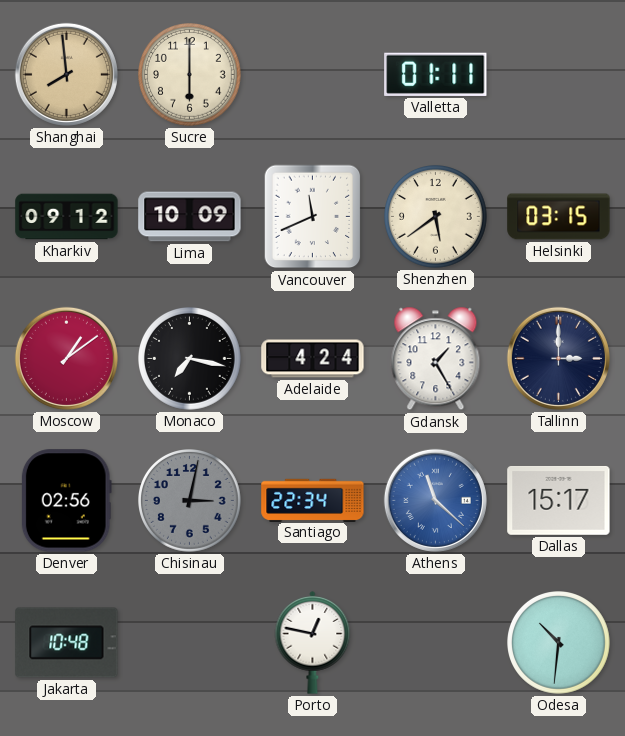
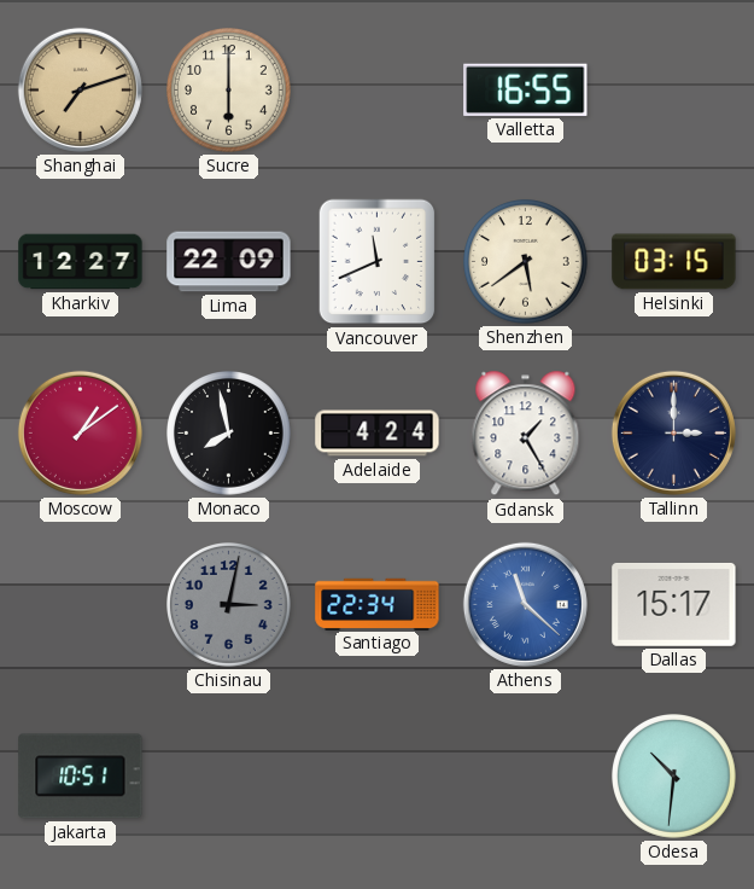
Shanghai: 7:59 -> 7:12 (80, 89)
Valletta: 01:11 -> 16:55 (526, 89)
Kharkiv: 09:12 -> 12:27 (81, 262)
Lima: 10:09 -> 22:09 (229, 262)
Monaco: 7:17 -> 7:58 (229, 434)
Denver: 02:56 -> none (66, 501)
Jakarta: 10:48 -> 10:51 (81, 777)
Porto: 12:47 -> none (313, 642)
